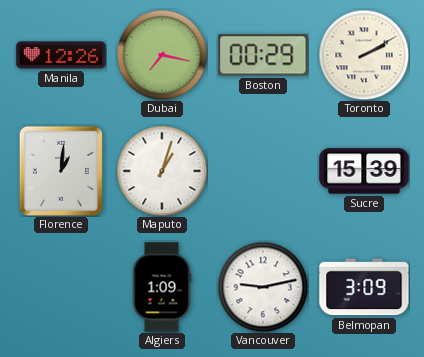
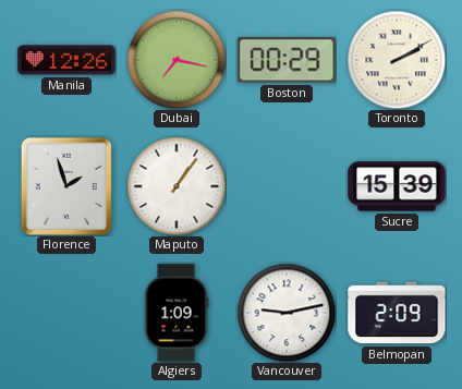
Florence: 1:01 -> 1:57 (66, 186)
Maputo: 1:03 -> 1:06 (177, 186)
Belmopan: 3:09 -> 2:09 (397, 313)
